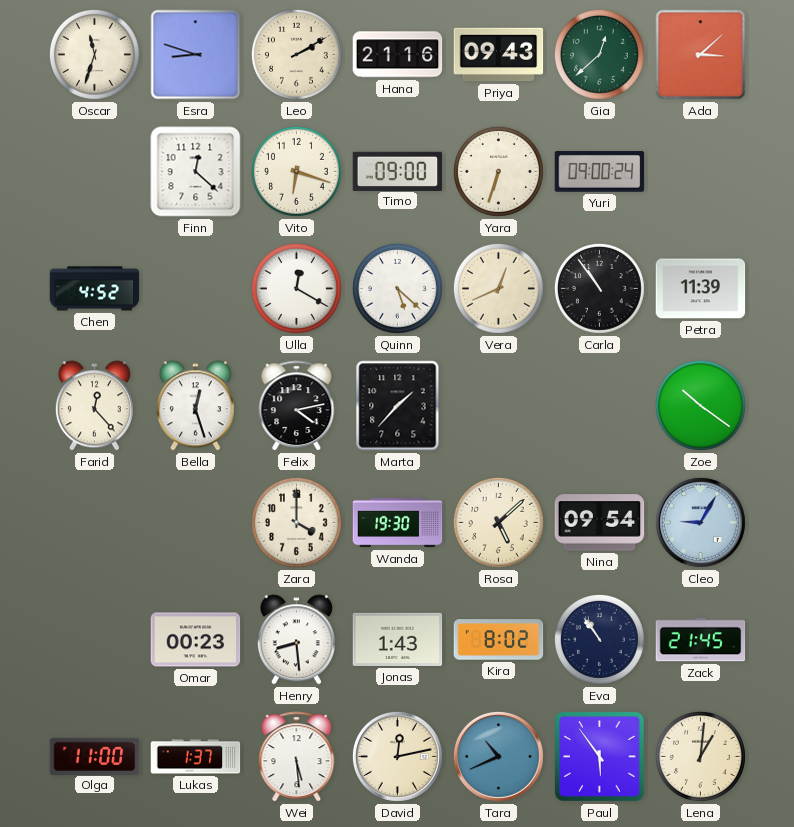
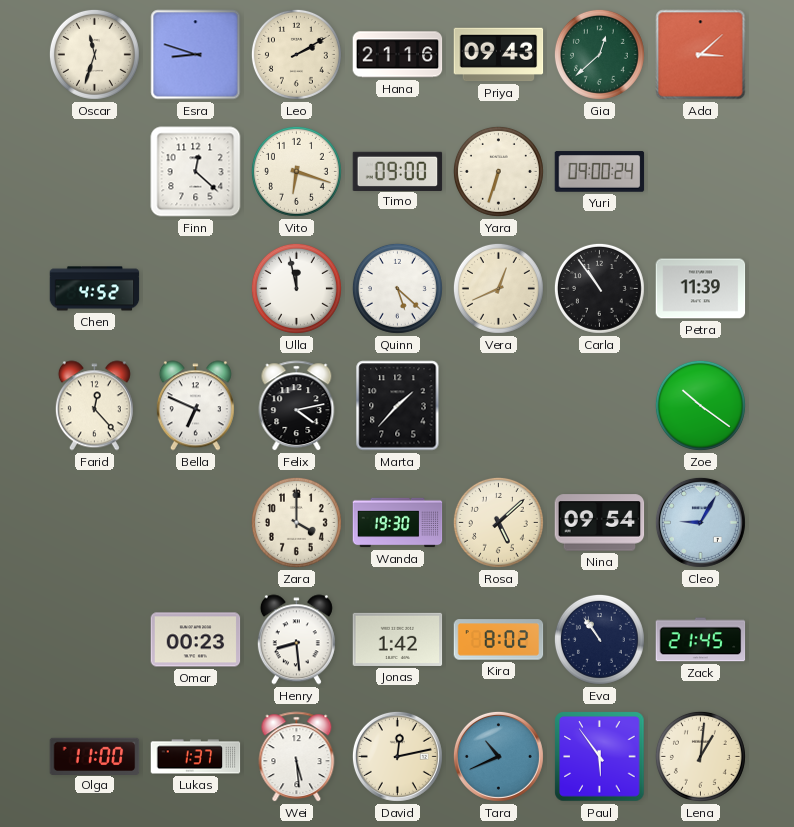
Ulla: 12:20 -> 11:58 (296, 288)
Bella: 12:27 -> 6:49 (195, 406)
Jonas: 1:43 -> 1:42 (398, 639)
